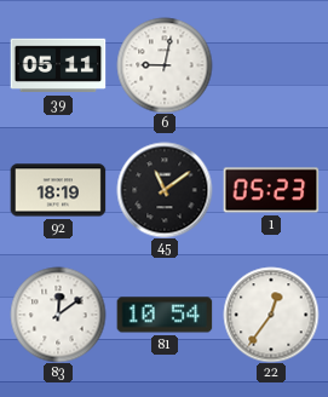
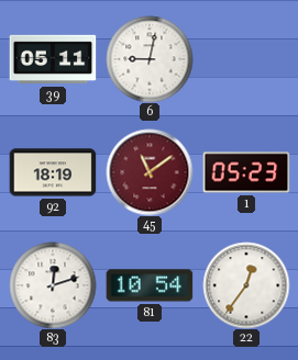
45 dial: black -> burgundy (150, 172)
83: 12:09 -> 12:12 (53, 285)
